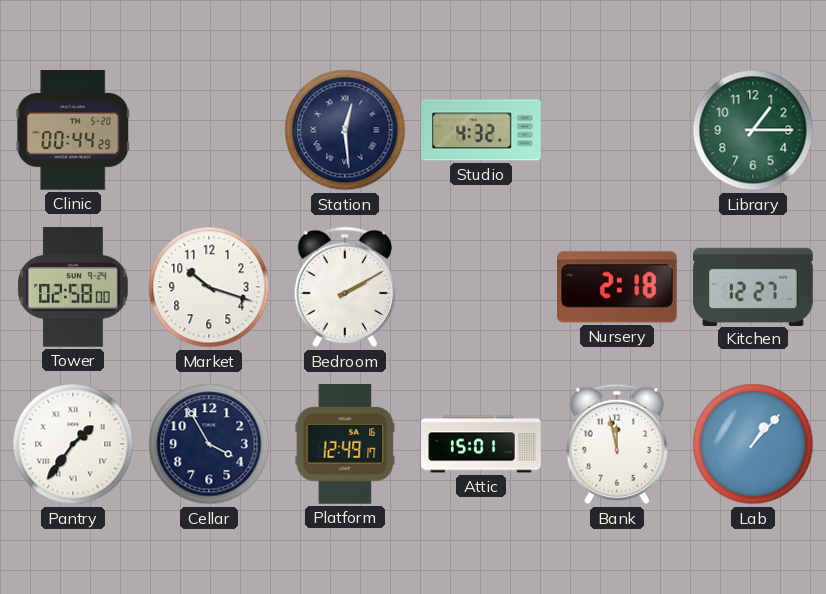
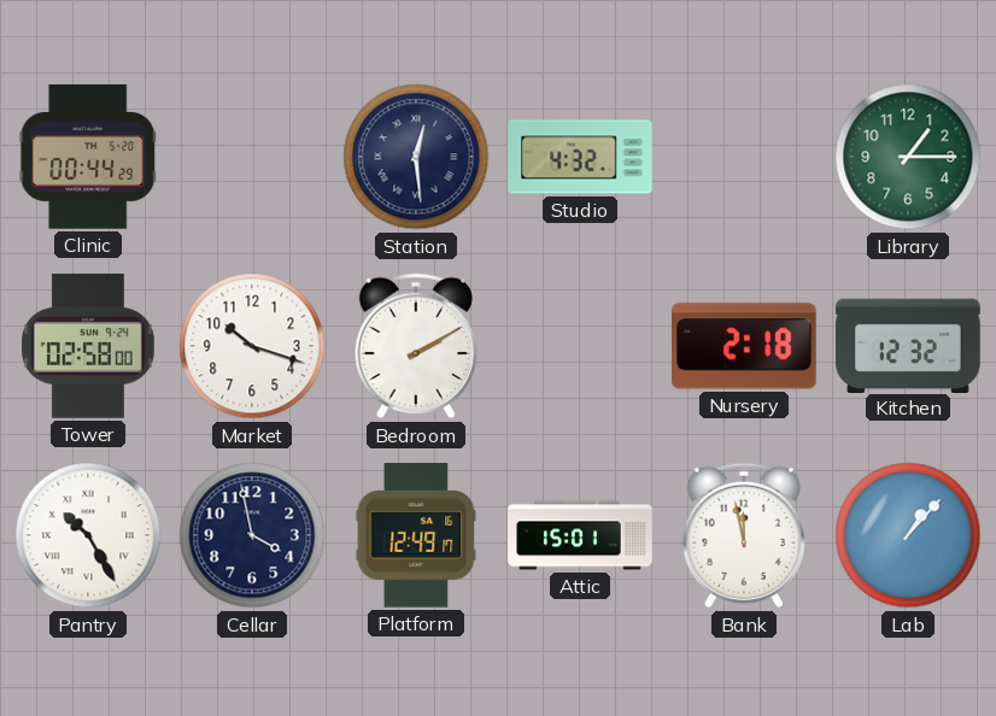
Kitchen: 12:27 -> 12:32 (908, 345)
Pantry: 1:36 -> 10:25 (88, 535)
Cellar: 3:55 -> 3:58 (252, 535)
